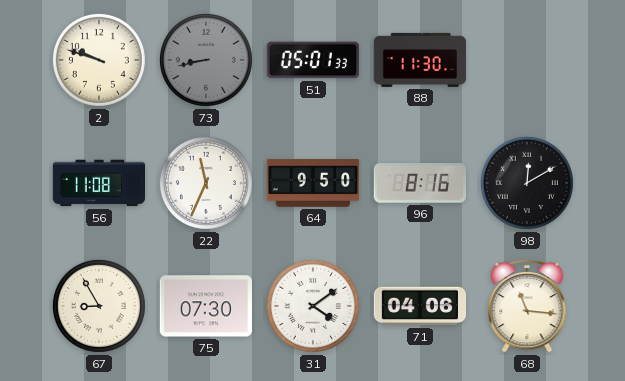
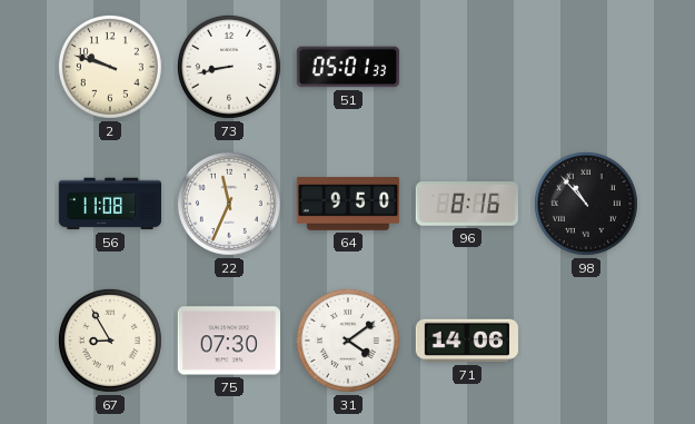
73 dial: grey -> white (229, 67)
88: 11:30 -> none (419, 60)
98: 12:10 -> 10:53 (586, 204)
71: 04:06 -> 14:06 (467, 341)
68: 11:16 -> none (527, 306)
